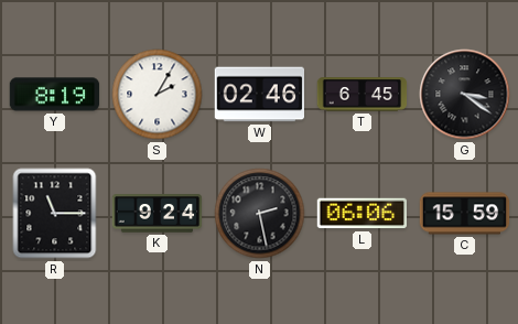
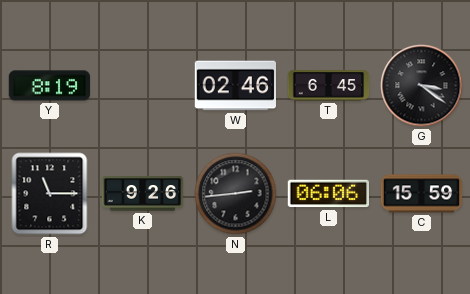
S: 2:05 -> none (158, 95)
K: 9:24 -> 9:26 (143, 194)
N: 2:28 -> 2:44 (236, 194)
